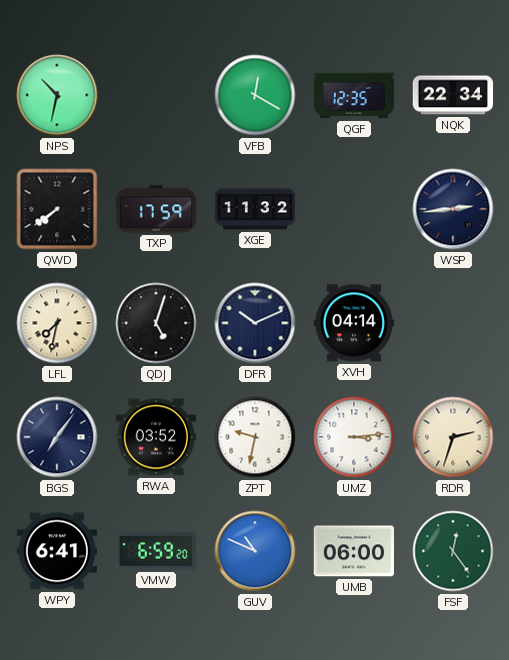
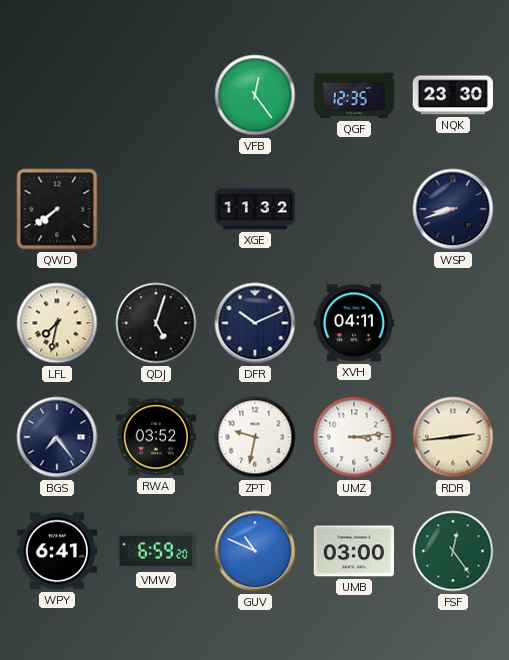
NPS: 10:32 -> none (57, 95)
VFB: 12:20 -> 12:24 (255, 95)
NQK: 22:34 -> 23:30 (452, 95)
TXP: 17:59 -> none (156, 209)
WSP: 2:44 -> 8:42 (453, 209)
XVH: 04:14 -> 04:11 (353, 323)
BGS: 7:06 -> 7:24 (57, 437)
RDR: 2:33 -> 2:44 (453, 437)
UMB: 06:00 -> 03:00 (353, 551)
